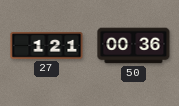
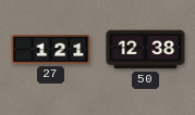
50: 00:36 -> 12:38 (146, 50)
